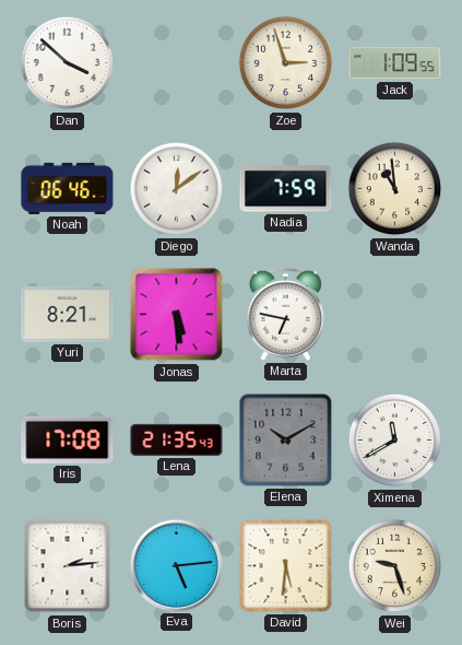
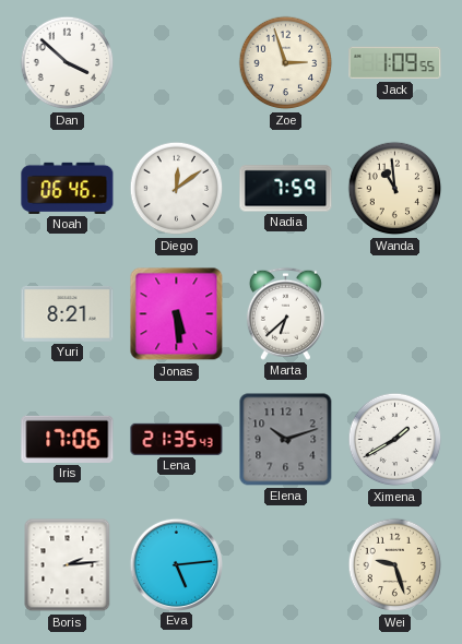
Marta: 6:47 -> 6:38 (285, 313)
Iris: 17:08 -> 17:06 (68, 439)
Elena: 10:10 -> 10:12 (286, 440)
Ximena: 11:40 -> 1:40 (395, 440)
David: 5:31 -> none (286, 566)
